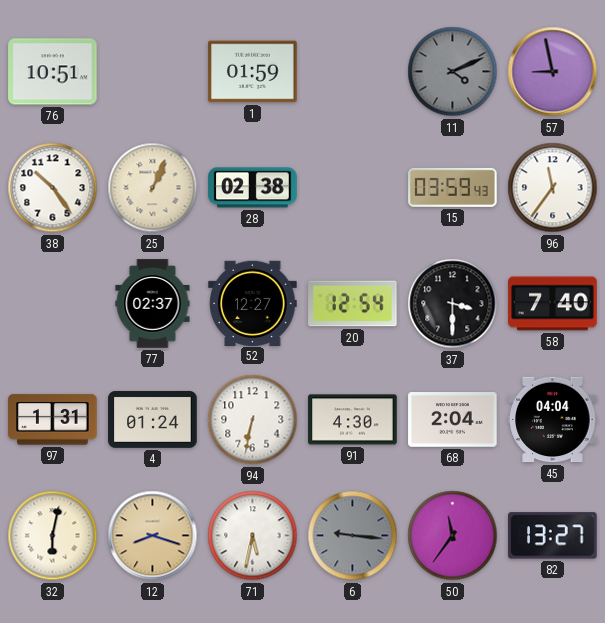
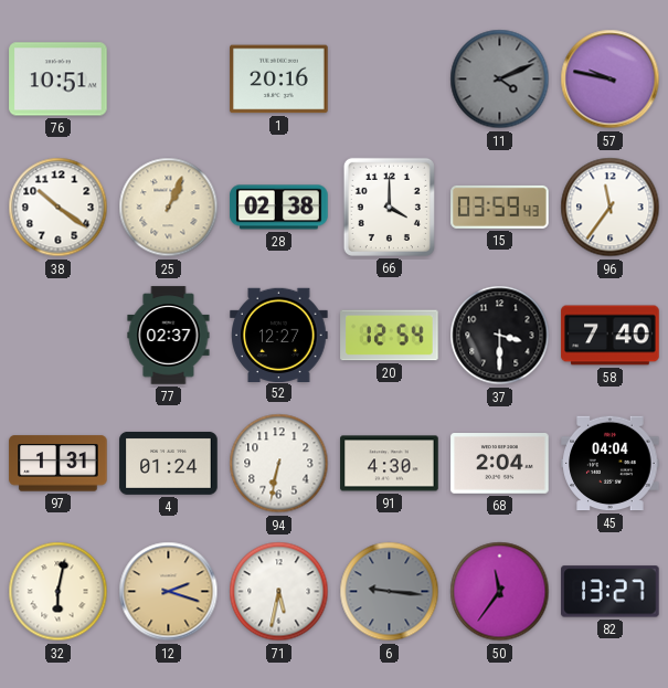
1: 01:59 -> 20:16 (279, 80)
57: 8:58 -> 9:47 (611, 80)
38: 10:24 -> 10:21 (59, 208)
66: none -> 4:00 (389, 207)
12: 8:18 -> 2:18 (169, 592)
